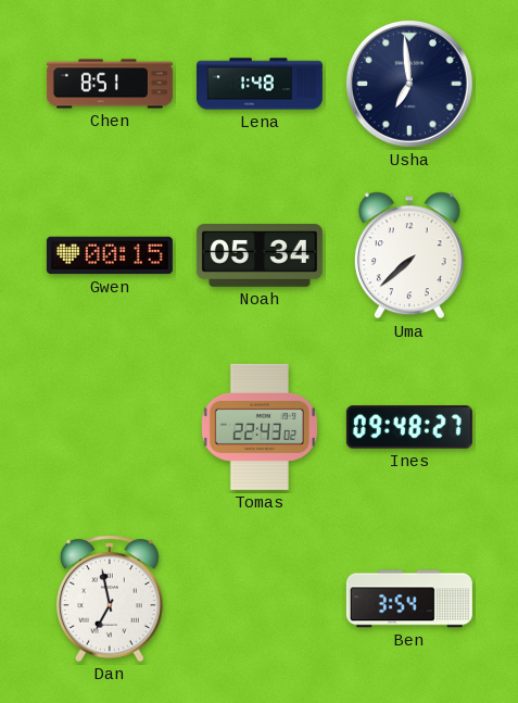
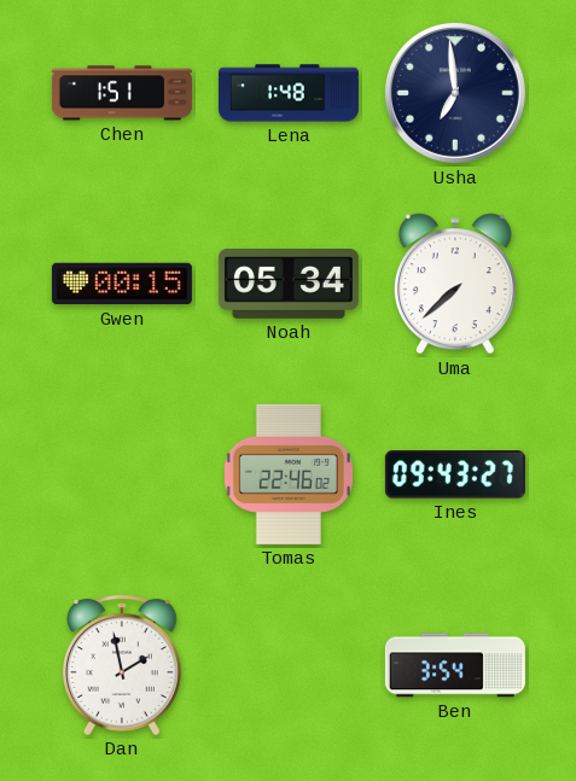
Chen: 8:51 -> 1:51 (122, 93)
Tomas: 22:43 -> 22:46 (289, 474)
Ines: 09:48 -> 09:43 (455, 474)
Dan: 6:58 -> 1:58 (122, 665)
